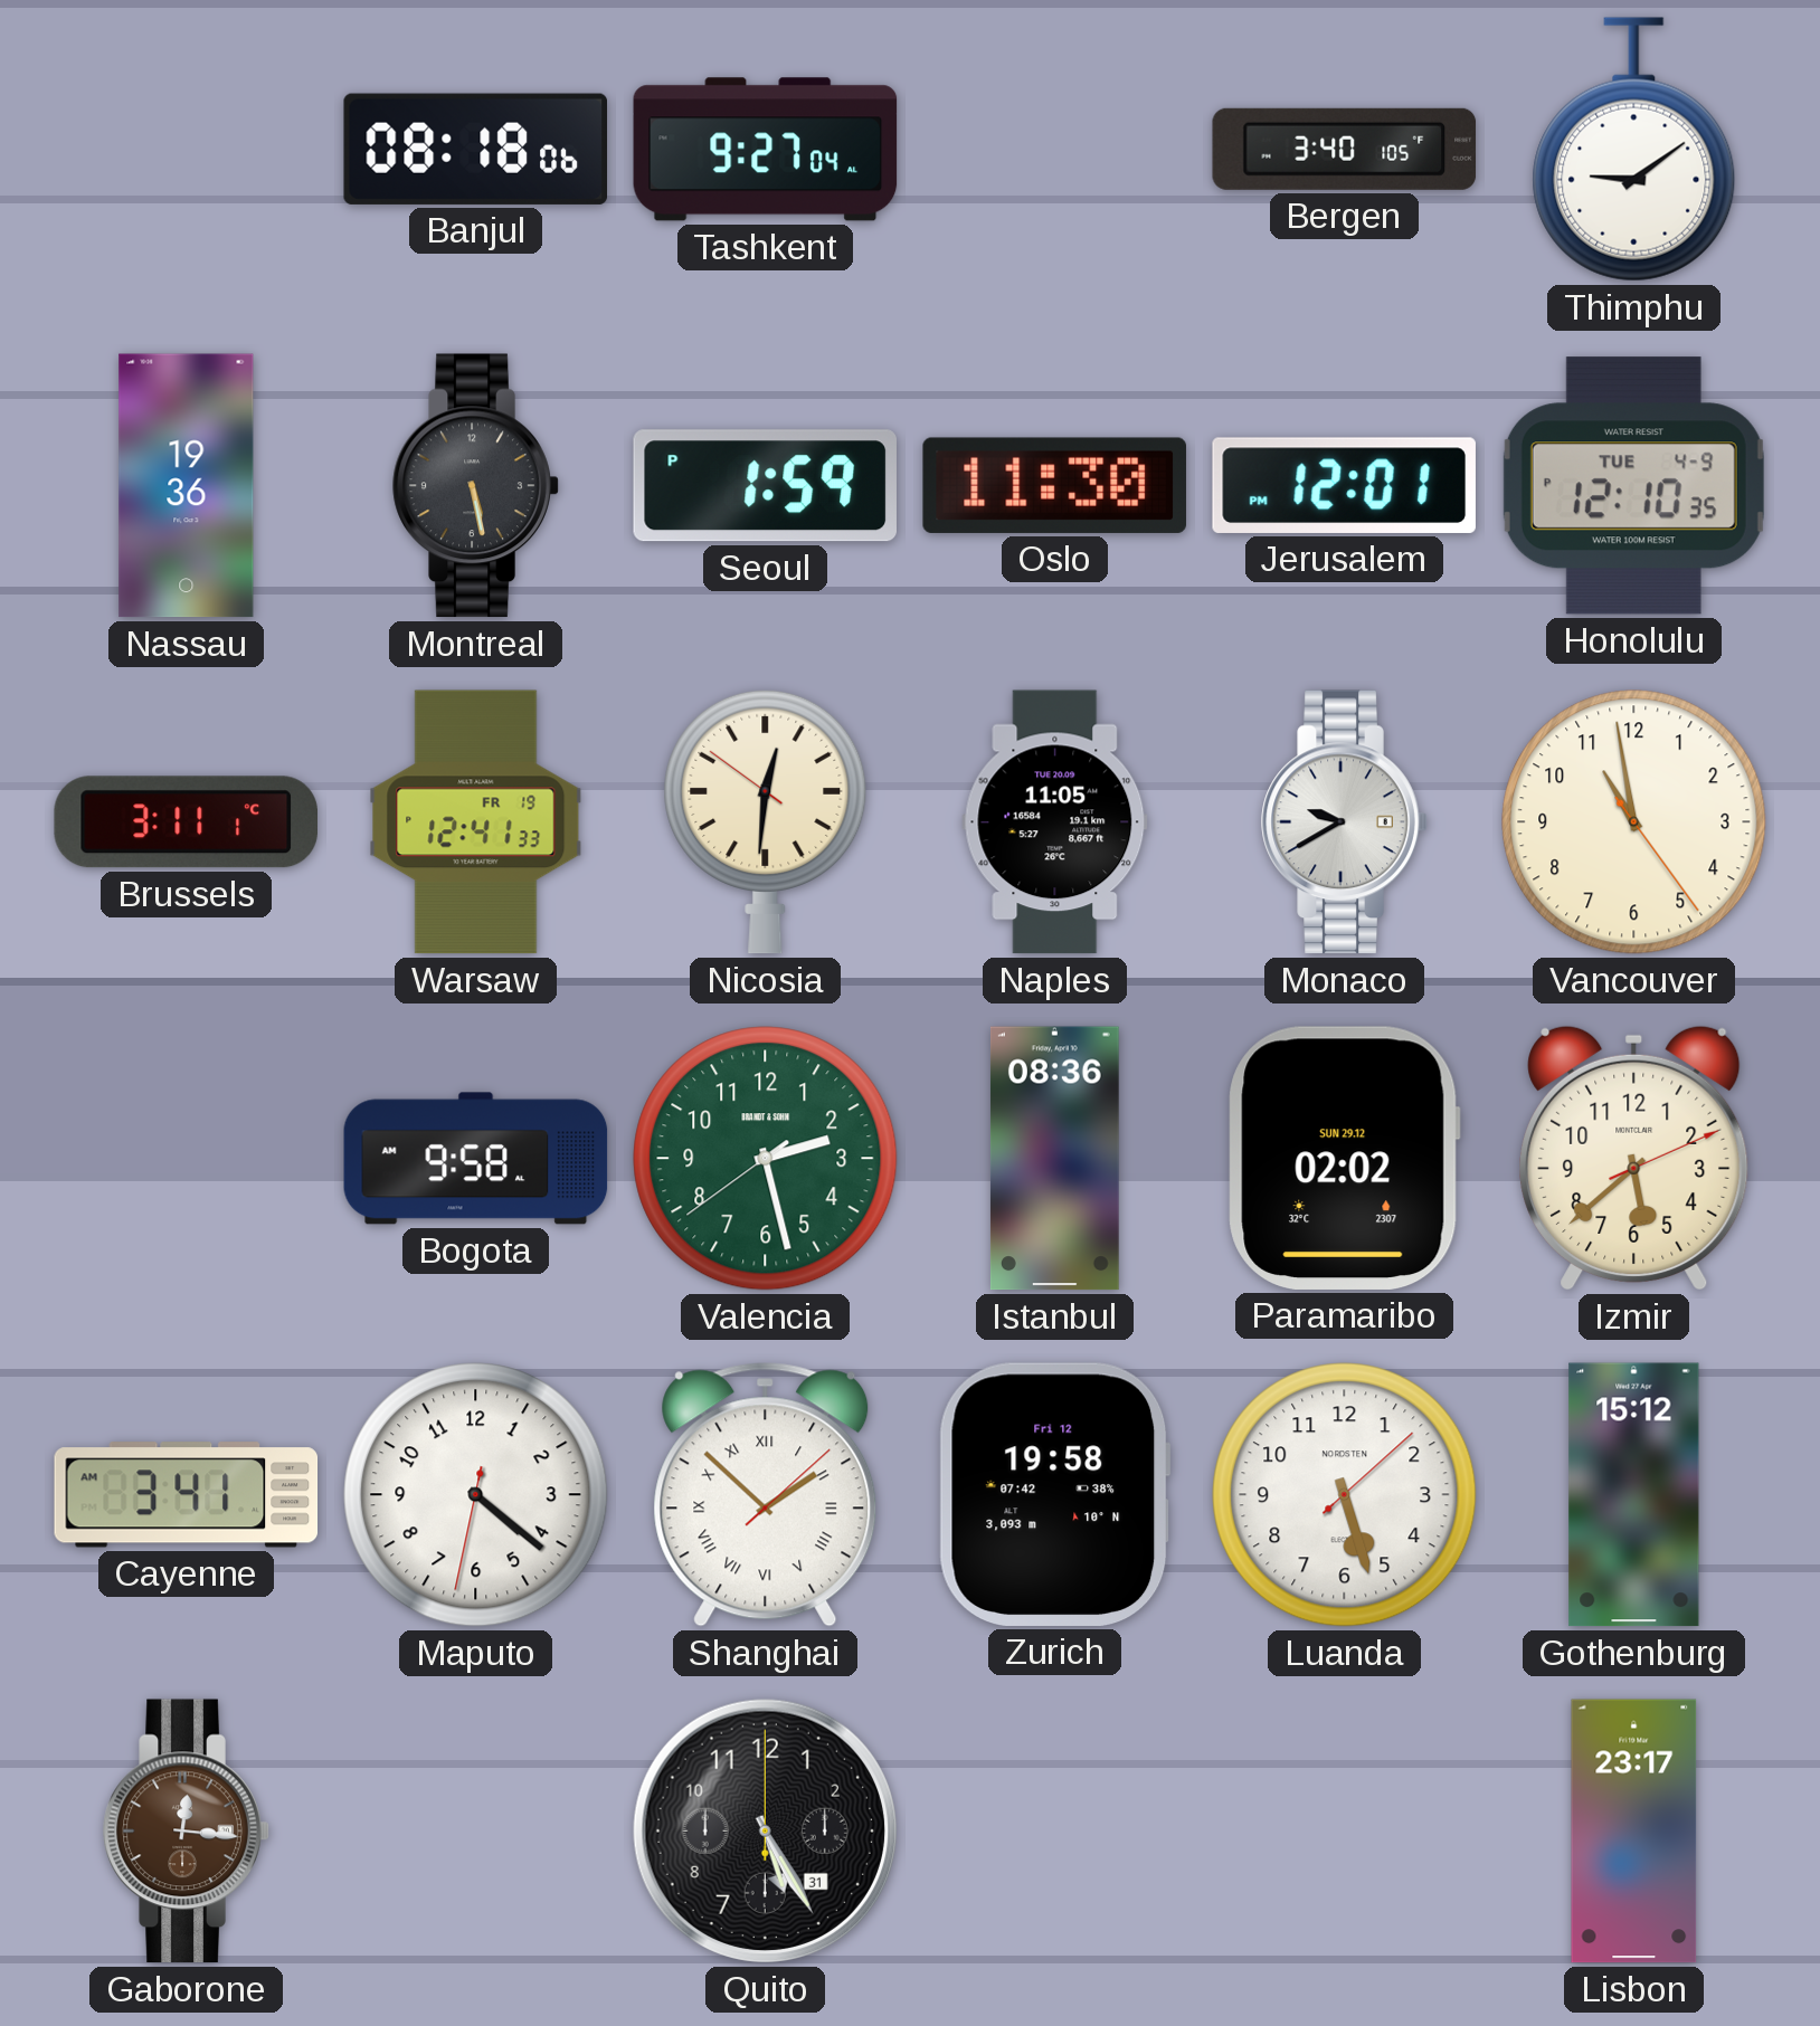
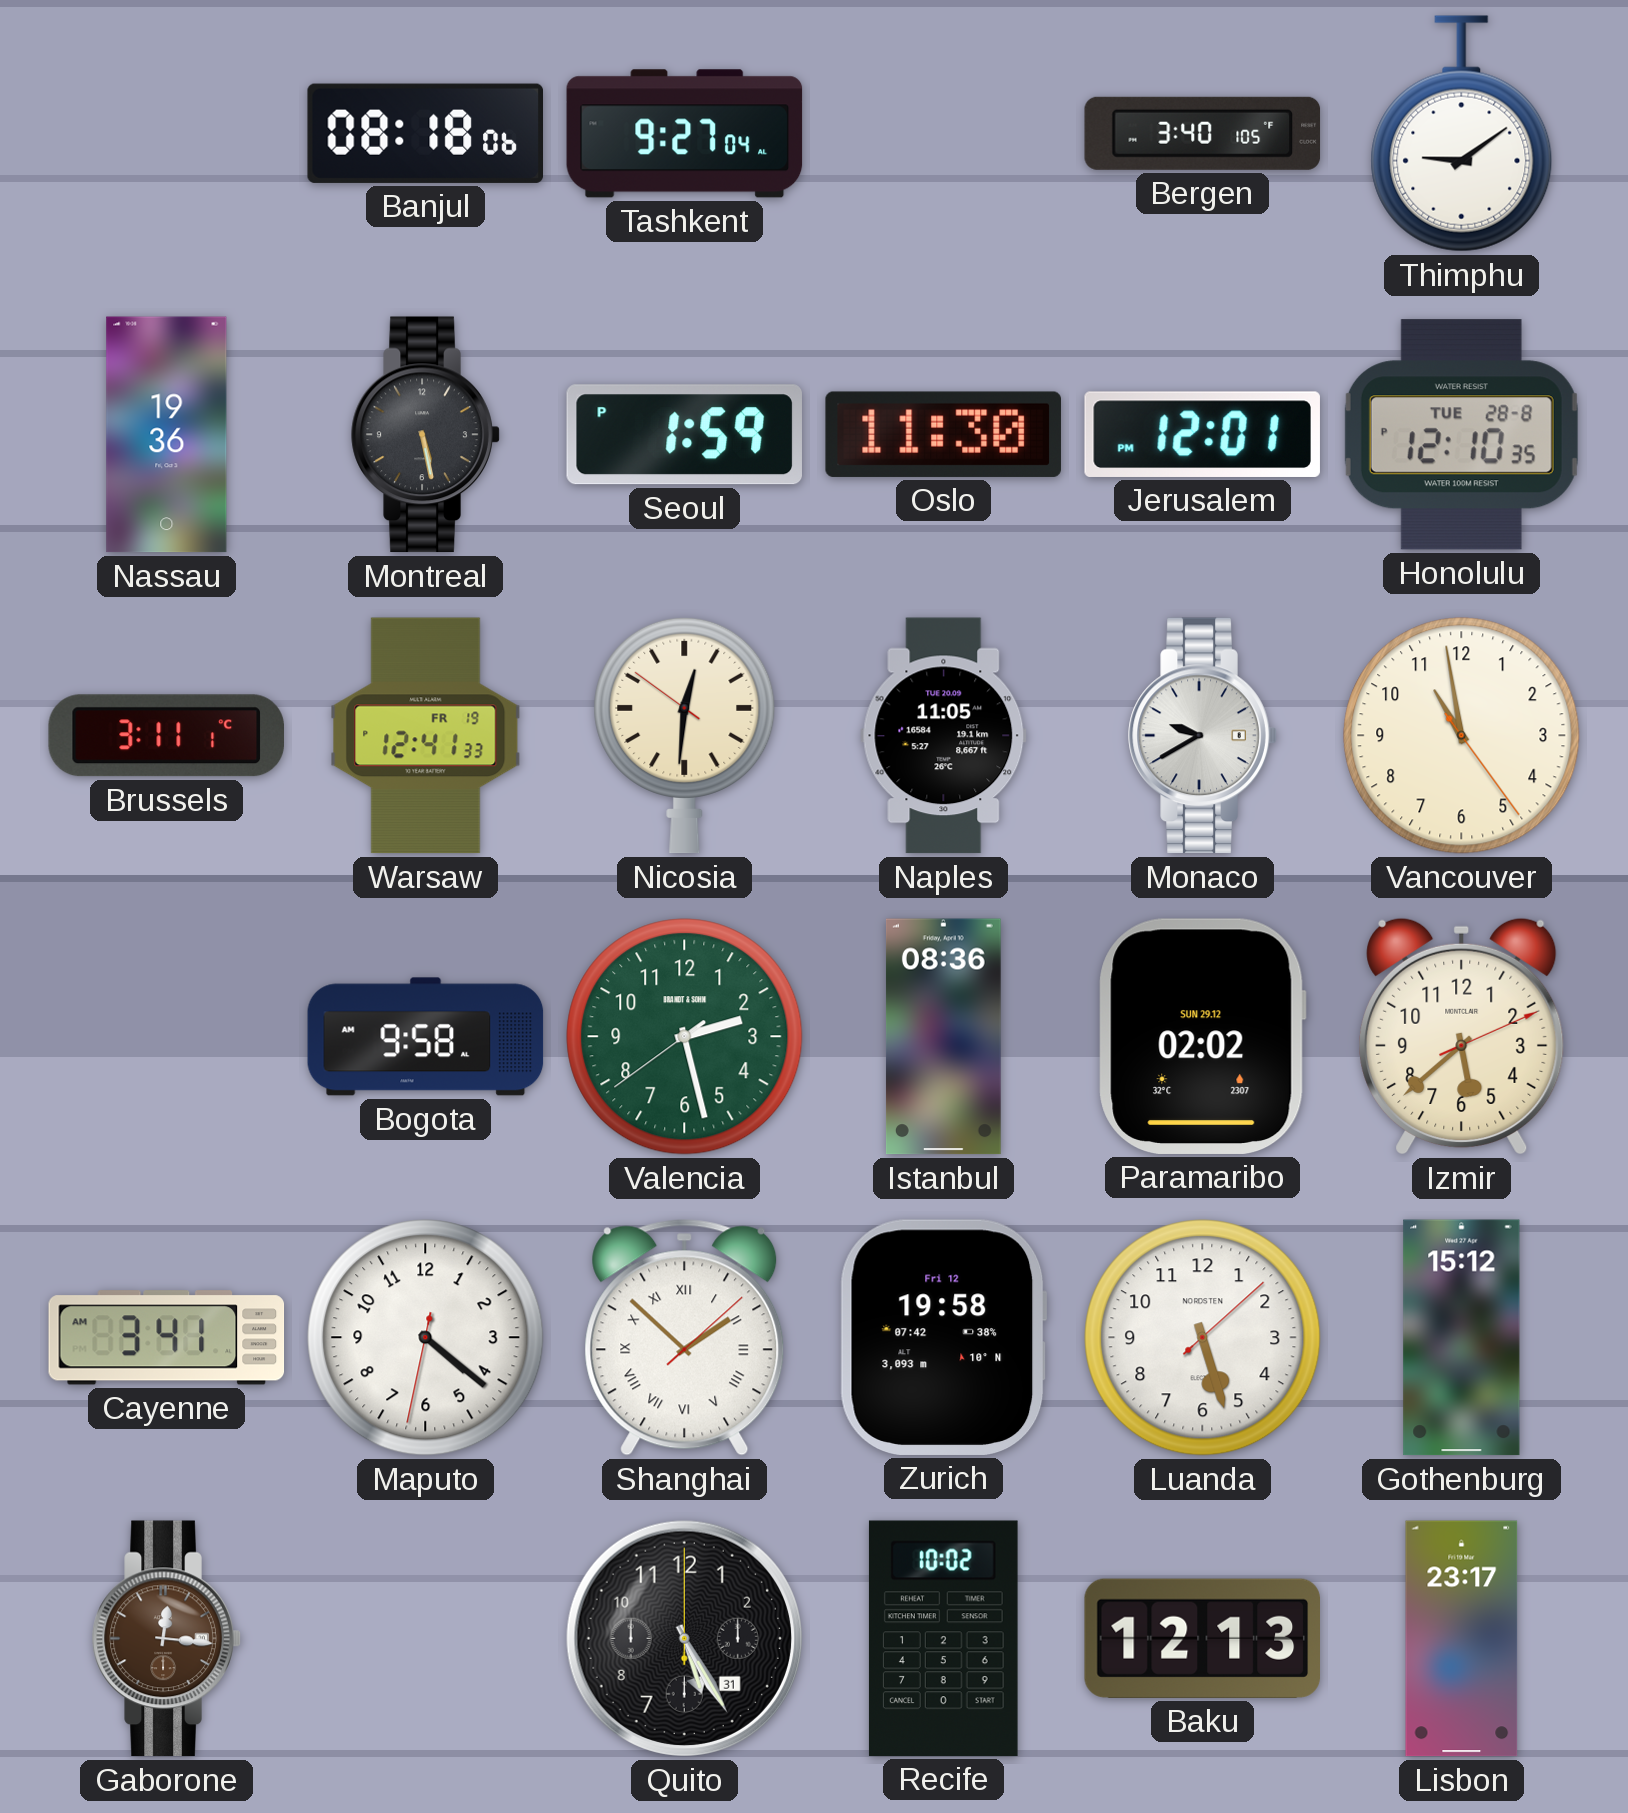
Honolulu date: TUE 4-9 -> TUE 28-8 (1461, 435)
Recife: none -> 10:02 (943, 1638)
Baku: none -> 12:13 (1202, 1638)
